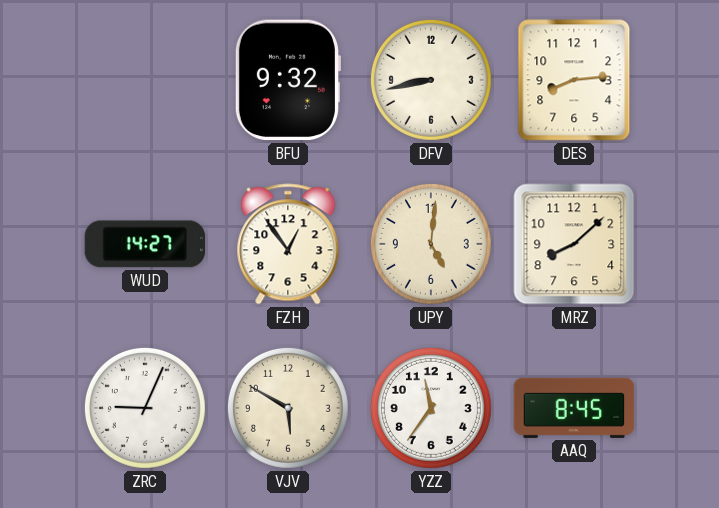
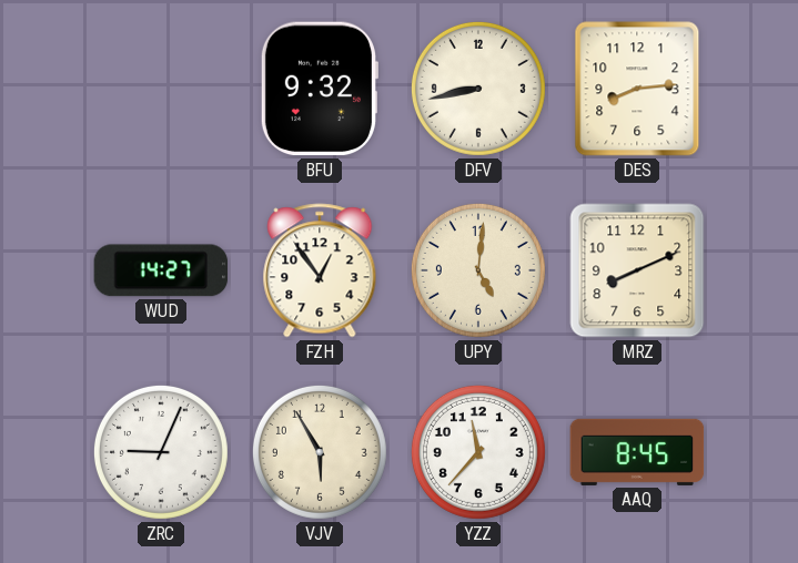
MRZ: 8:08 -> 8:11 (637, 270)
VJV: 5:50 -> 5:55 (320, 452)
YZZ: 11:36 -> 11:37 (478, 452)
